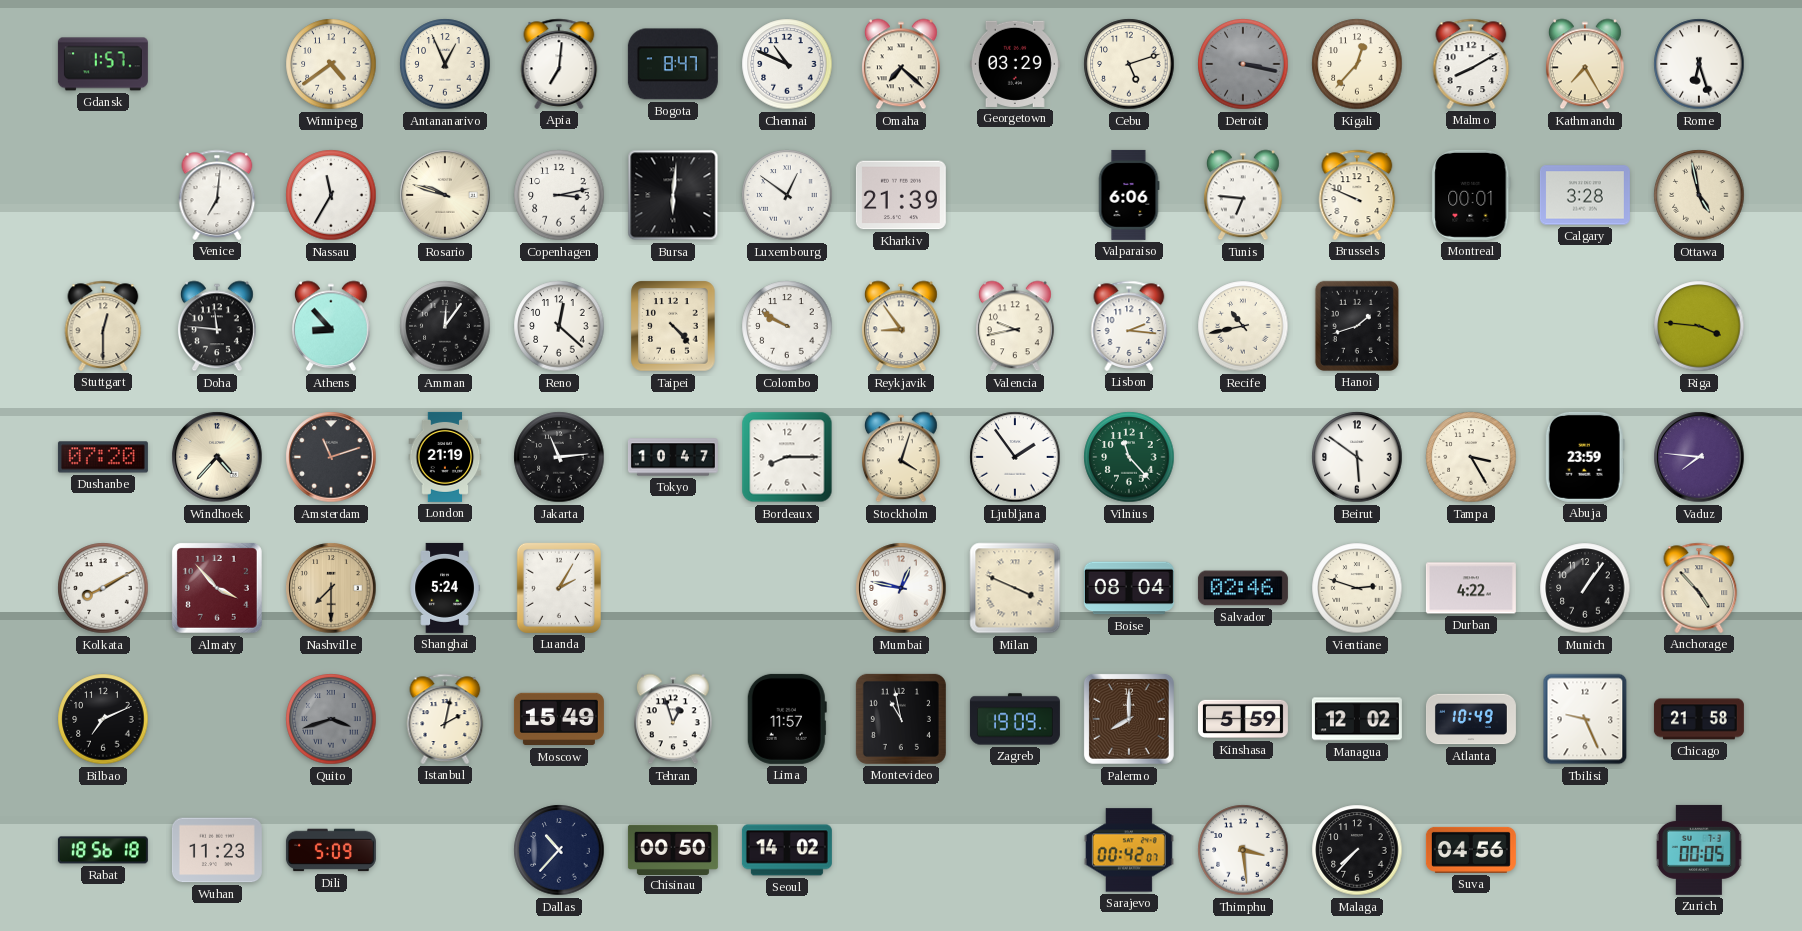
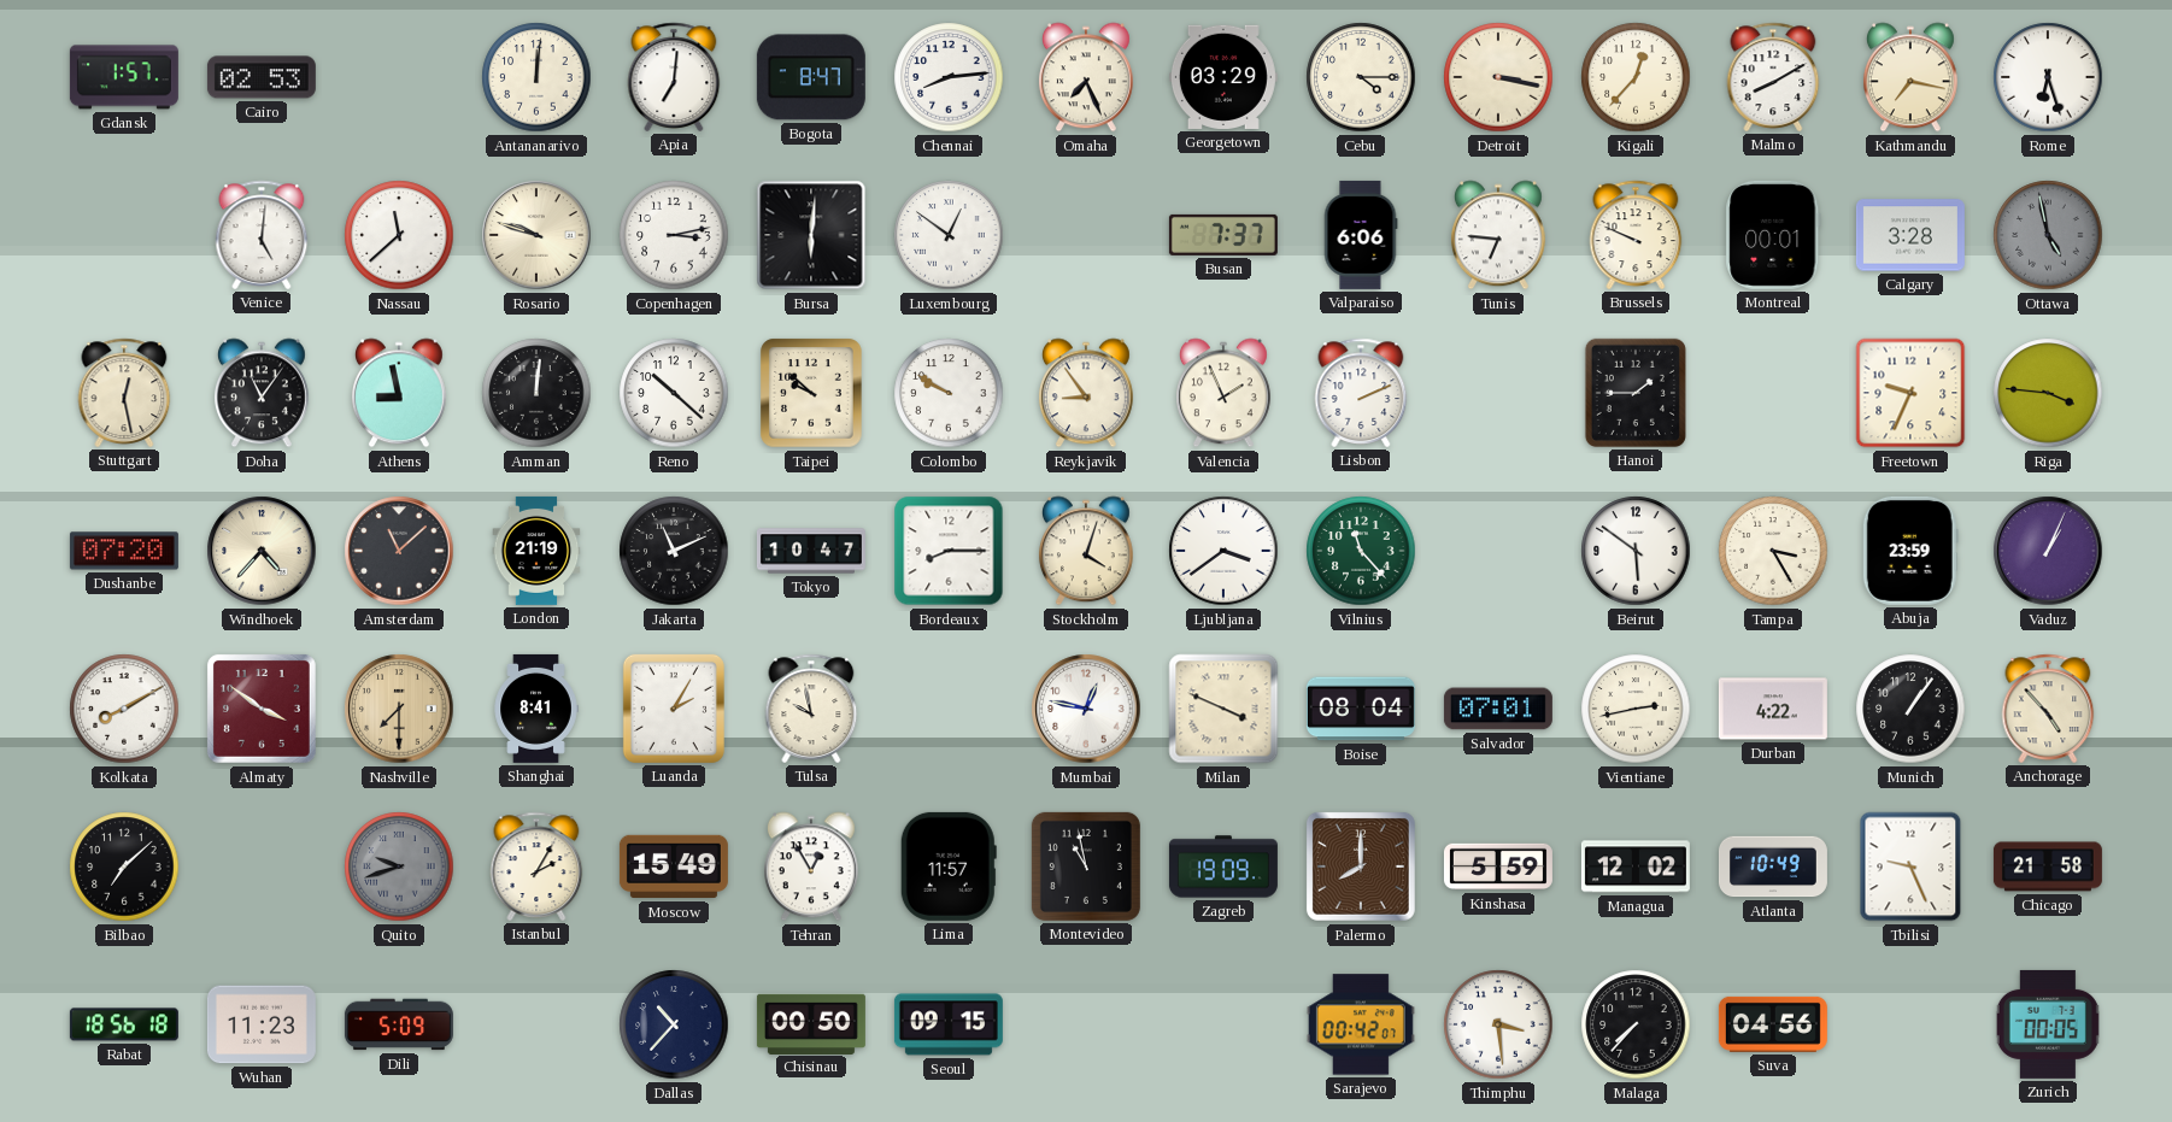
Cairo: none -> 02:53 (262, 77)
Winnipeg: 4:39 -> none (331, 64)
Antananarivo: 12:56 -> 12:01 (536, 77)
Chennai: 10:49 -> 8:14 (949, 77)
Omaha: 7:22 -> 7:26 (1086, 77)
Cebu: 5:12 -> 4:15 (1361, 77)
Detroit dial: grey -> cream (1498, 77)
Kathmandu: 7:25 -> 7:17 (1910, 77)
Venice: 7:01 -> 5:01 (262, 235)
Nassau: 11:35 -> 11:38 (399, 235)
Kharkiv: 21:39 -> none (901, 195)
Busan: none -> 7:37 (1223, 235)
Ottawa dial: cream -> grey (2048, 235)
Stuttgart: 12:30 -> 12:28 (124, 393)
Doha: 11:46 -> 11:06 (262, 393)
Athens: 8:53 -> 8:58 (399, 393)
Amman: 12:06 -> 12:01 (536, 393)
Reno: 12:22 -> 10:22 (674, 393)
Taipei: 4:23 -> 9:52 (811, 393)
Valencia: 9:43 -> 1:56 (1223, 393)
Lisbon: 2:16 -> 2:11 (1361, 393)
Recife: 10:43 -> none (1243, 326)
Hanoi: 1:42 -> 1:45 (1636, 393)
Freetown: none -> 9:34 (1910, 393)
Amsterdam: 11:12 -> 11:08 (399, 551)
Jakarta: 11:14 -> 11:11 (674, 551)
Ljubljana: 1:54 -> 3:39 (1223, 551)
Vaduz: 7:46 -> 1:04 (2048, 551)
Almaty: 3:53 -> 3:51 (262, 709)
Shanghai: 5:24 -> 8:41 (536, 709)
Tulsa: none -> 9:58 (811, 709)
Salvador: 02:46 -> 07:01 (1498, 709)
Vientiane: 2:48 -> 2:43 (1636, 709)
Bilbao: 7:11 -> 7:08 (124, 867)
Quito: 3:42 -> 9:42 (399, 867)
Istanbul: 2:02 -> 2:05 (536, 867)
Tehran: 12:57 -> 12:55 (811, 867)
Seoul: 14:02 -> 09:15 (949, 1024)
